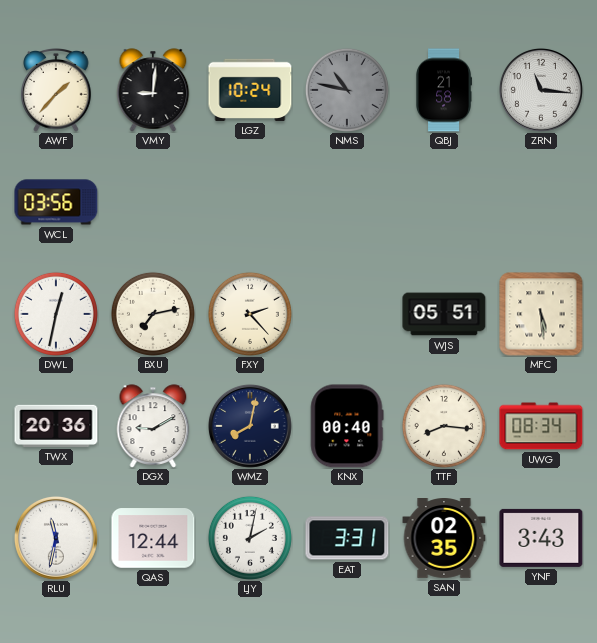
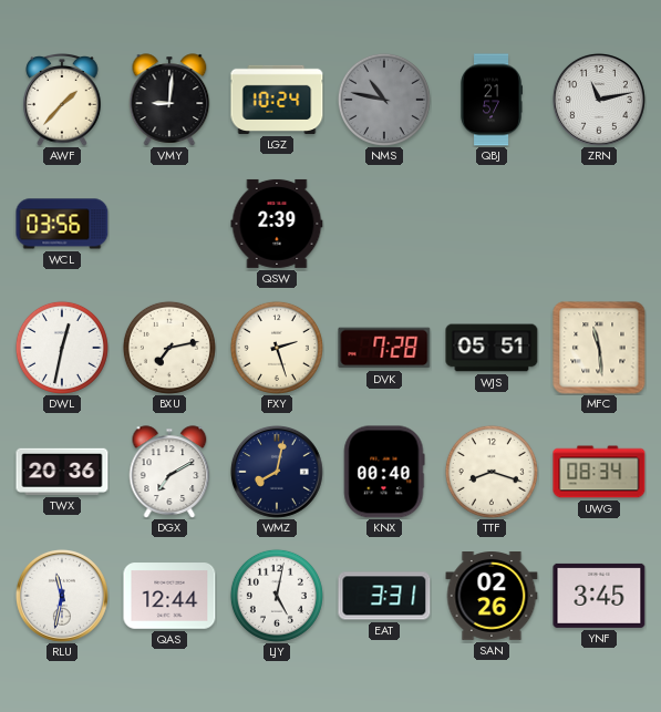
QBJ: 21:58 -> 21:57 (490, 100)
ZRN: 11:16 -> 11:13 (599, 100)
QSW: none -> 2:39 (277, 224)
FXY: 2:23 -> 2:27 (277, 348)
DVK: none -> 7:28 (384, 348)
MFC: 5:29 -> 11:29 (599, 348)
DGX: 9:10 -> 7:10 (169, 472)
TTF: 8:16 -> 8:18 (492, 472)
LJY: 2:02 -> 5:02 (277, 596)
SAN: 02:35 -> 02:26 (492, 597)
YNF: 3:43 -> 3:45 (599, 596)
